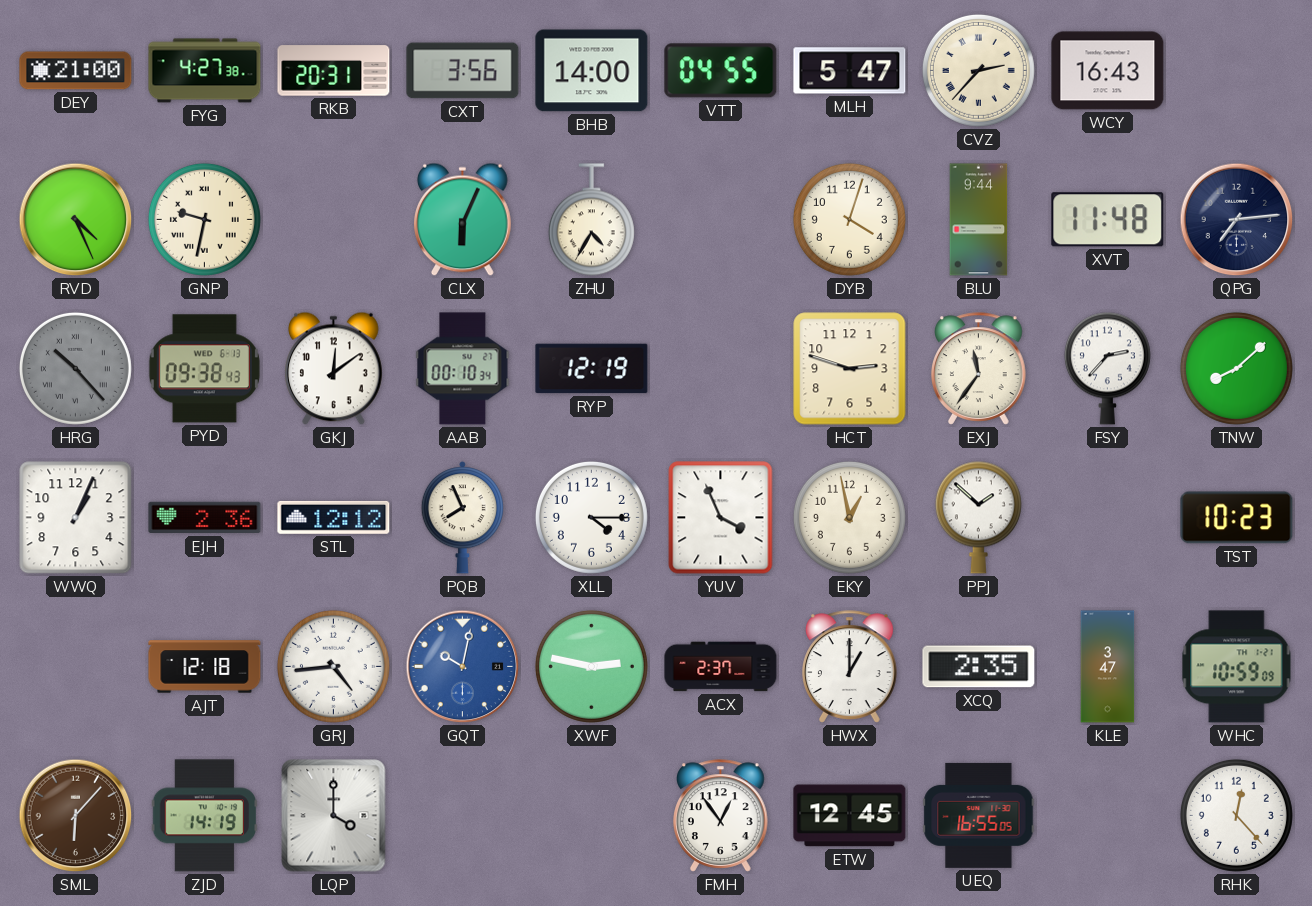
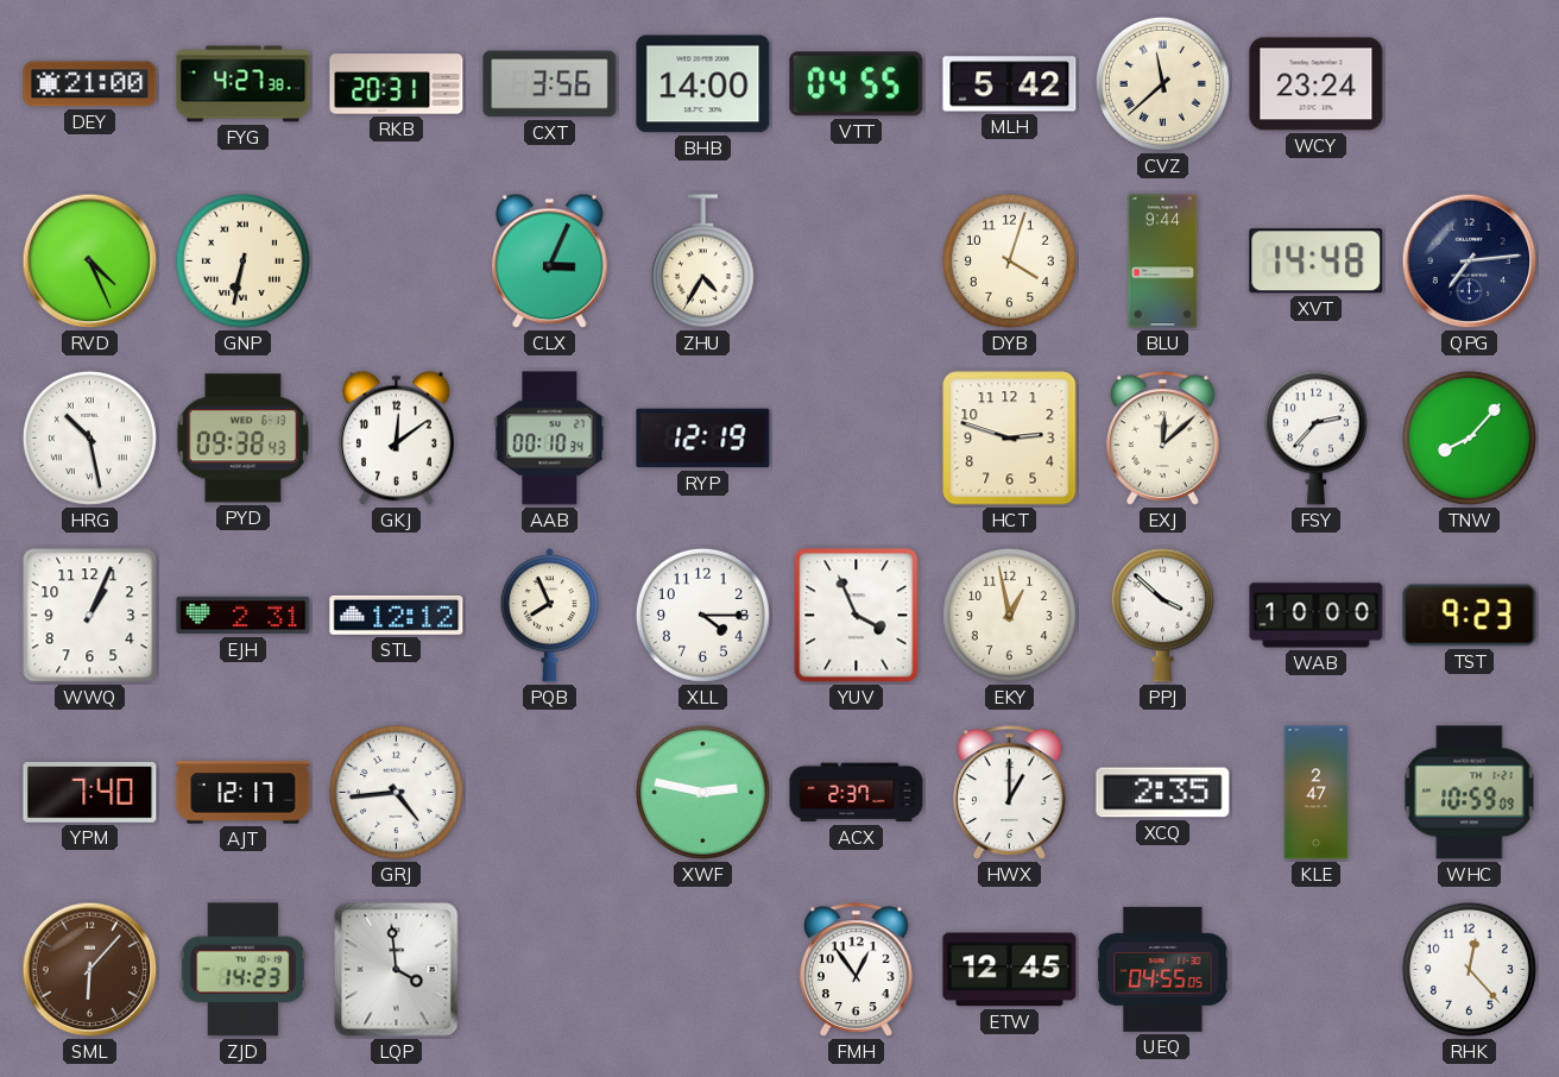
MLH: 5:47 -> 5:42 (1010, 84)
CVZ: 2:37 -> 11:38 (1162, 83)
WCY: 16:43 -> 23:24 (1317, 84)
GNP: 9:32 -> 6:32 (242, 260)
CLX: 6:04 -> 3:04 (550, 262)
XVT: 11:48 -> 14:48 (1317, 262)
HRG: 10:23 -> 10:28 (89, 437)
HRG dial: grey -> white (89, 437)
EXJ: 11:36 -> 12:08 (1163, 439)
TNW: 8:08 -> 8:07 (1469, 437)
EJH: 2:36 -> 2:31 (244, 616)
PPJ: 1:52 -> 3:52 (1162, 615)
WAB: none -> 10:00 (1317, 616)
TST: 10:23 -> 9:23 (1470, 616)
YPM: none -> 7:40 (90, 793)
AJT: 12:18 -> 12:17 (244, 793)
GQT: 10:02 -> none (463, 667)
KLE: 3:47 -> 2:47 (1317, 793)
ZJD: 14:19 -> 14:23 (242, 970)
LQP: 4:00 -> 3:59 (397, 970)
UEQ: 16:55 -> 04:55 (1163, 969)
